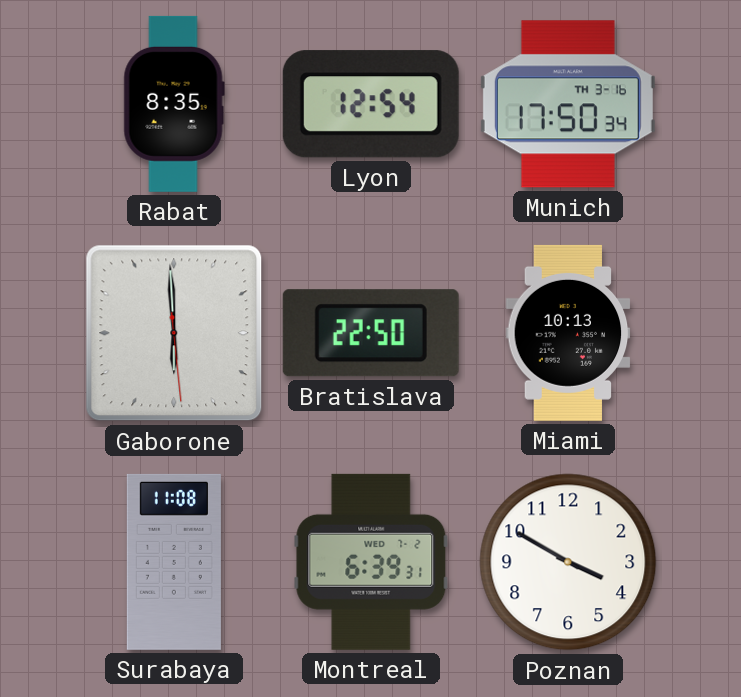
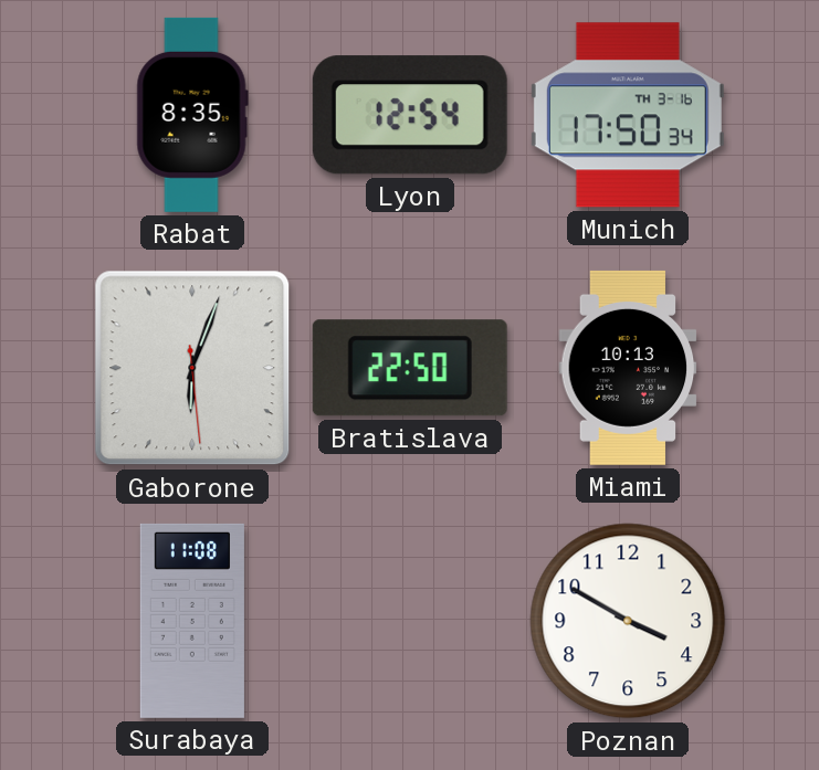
Gaborone: 5:59 -> 6:03 (192, 368)
Montreal: 6:39 -> none (371, 562)
